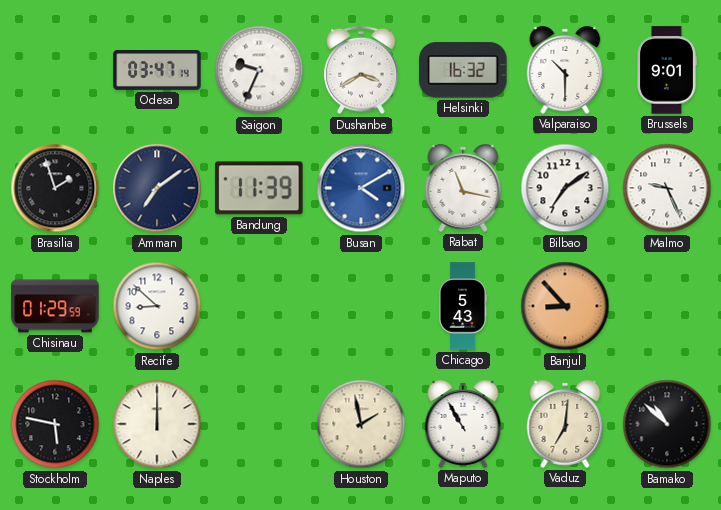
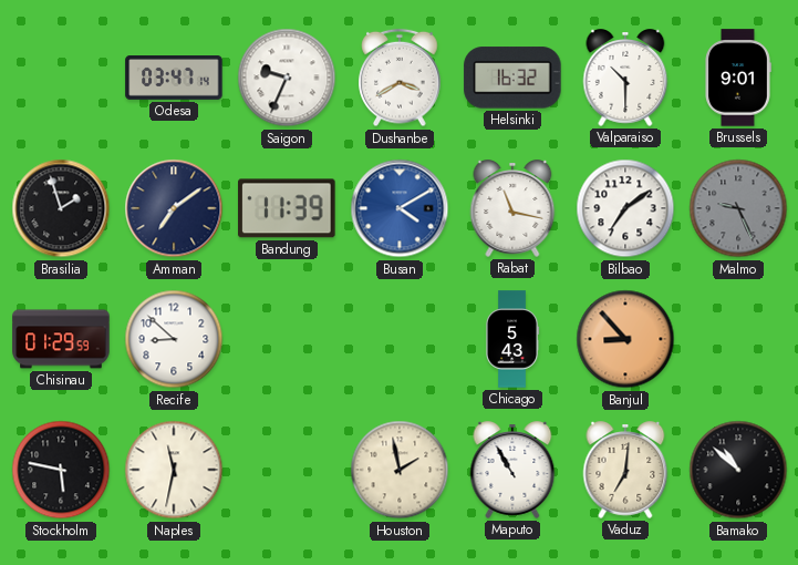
Malmo dial: white -> grey (738, 208)
Naples: 12:00 -> 11:32 (174, 470)
